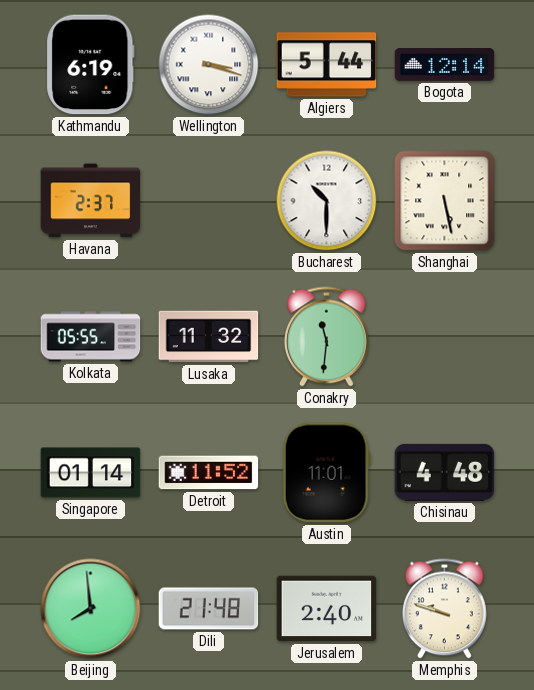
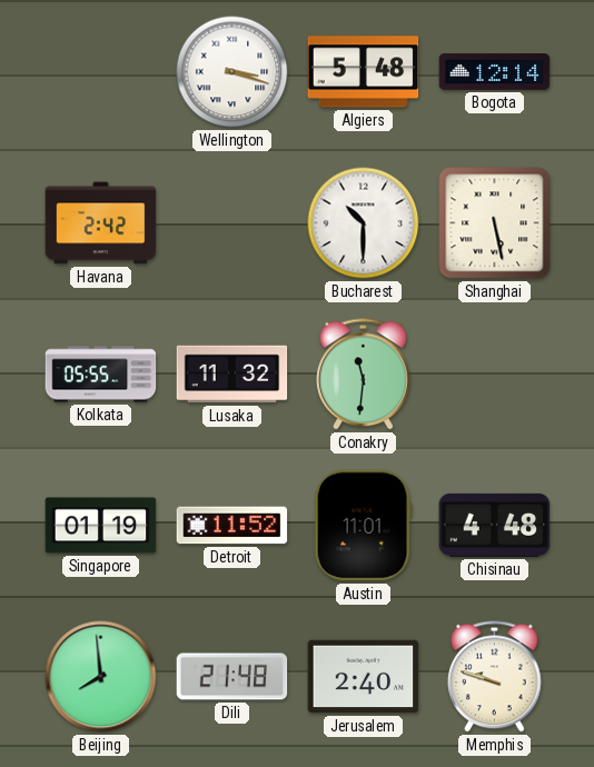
Kathmandu: 6:19 -> none (91, 65)
Algiers: 5:44 -> 5:48 (364, 72)
Havana: 2:37 -> 2:42 (101, 223)
Singapore: 01:14 -> 01:19 (101, 526)
